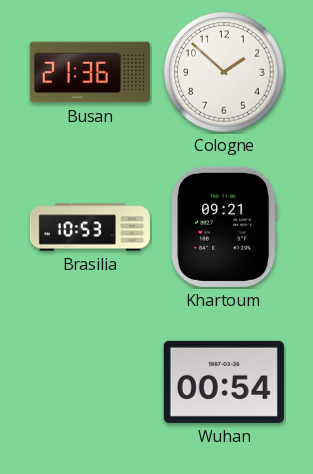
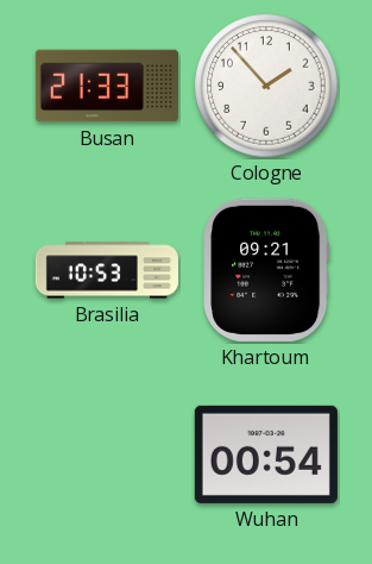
Busan: 21:36 -> 21:33 (107, 86)
Cologne: 1:52 -> 1:53 (266, 86)
